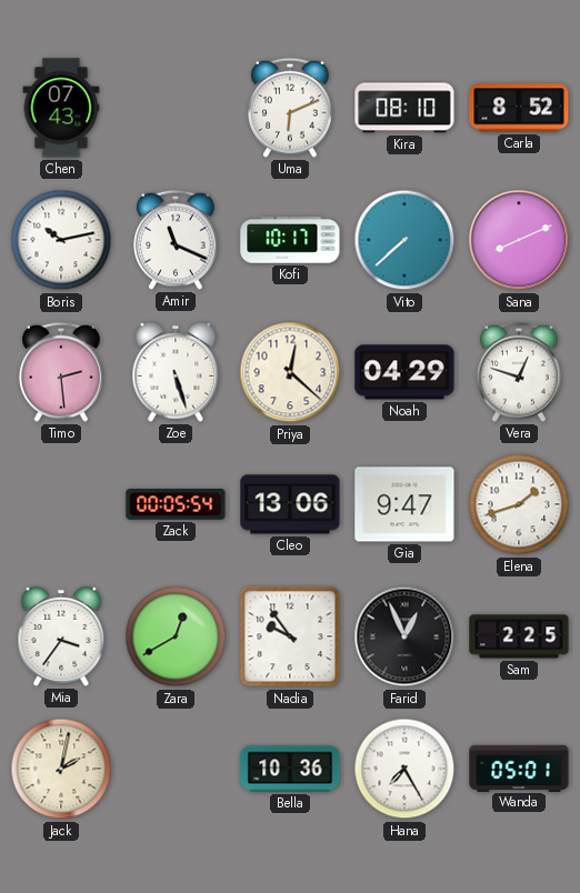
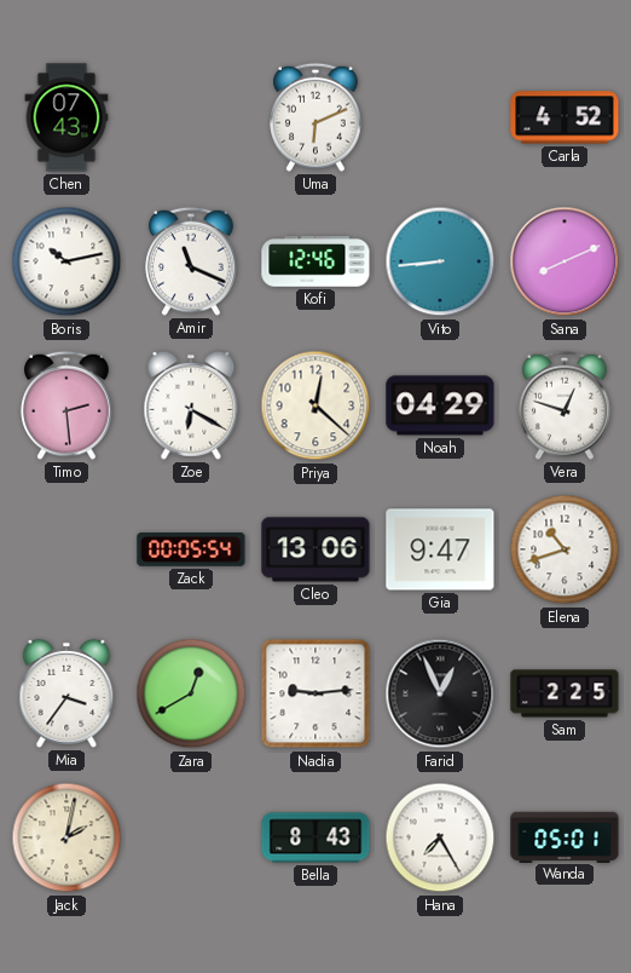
Kira: 08:10 -> none (404, 108)
Carla: 8:52 -> 4:52 (565, 117)
Kofi: 10:17 -> 12:46 (315, 261)
Vito: 7:38 -> 8:44 (440, 261)
Zoe: 5:27 -> 6:20 (191, 405)
Elena: 1:42 -> 10:42 (565, 549)
Nadia: 9:54 -> 9:14 (315, 693)
Bella: 10:36 -> 8:43 (315, 837)
